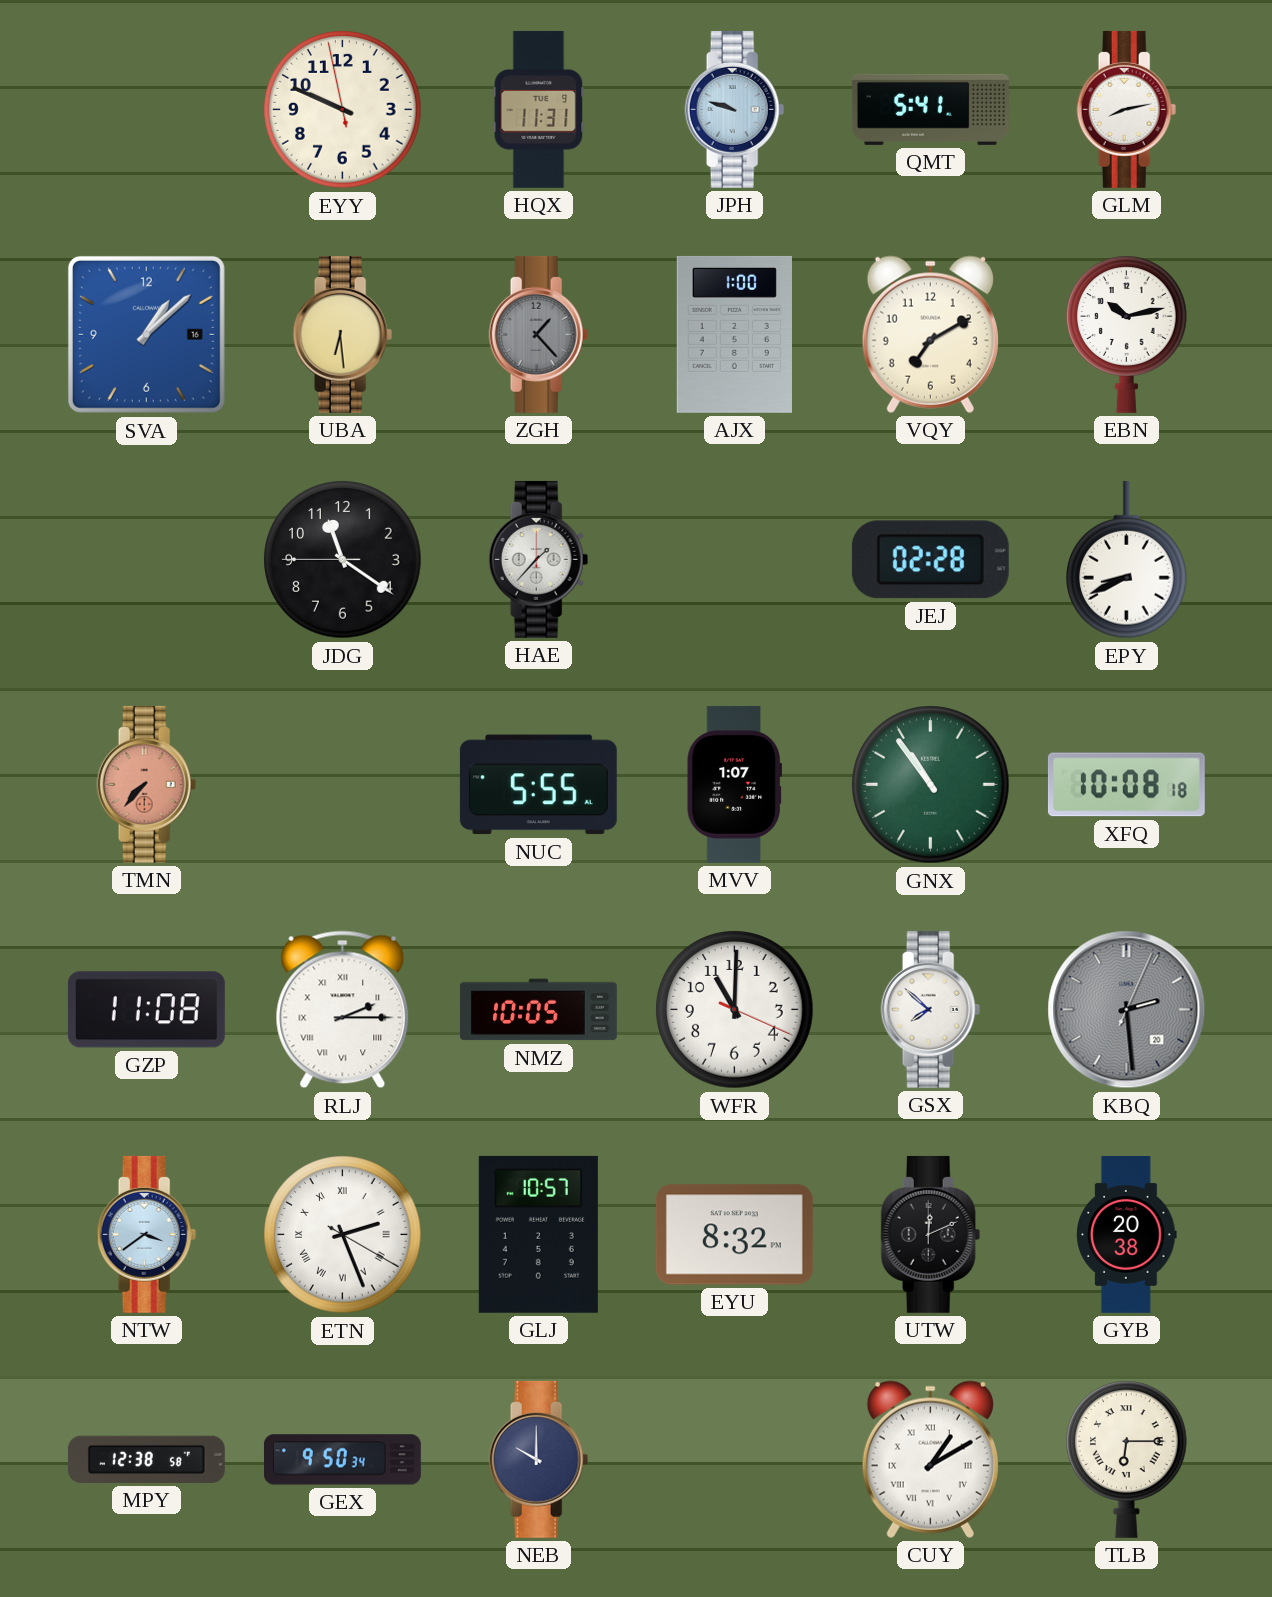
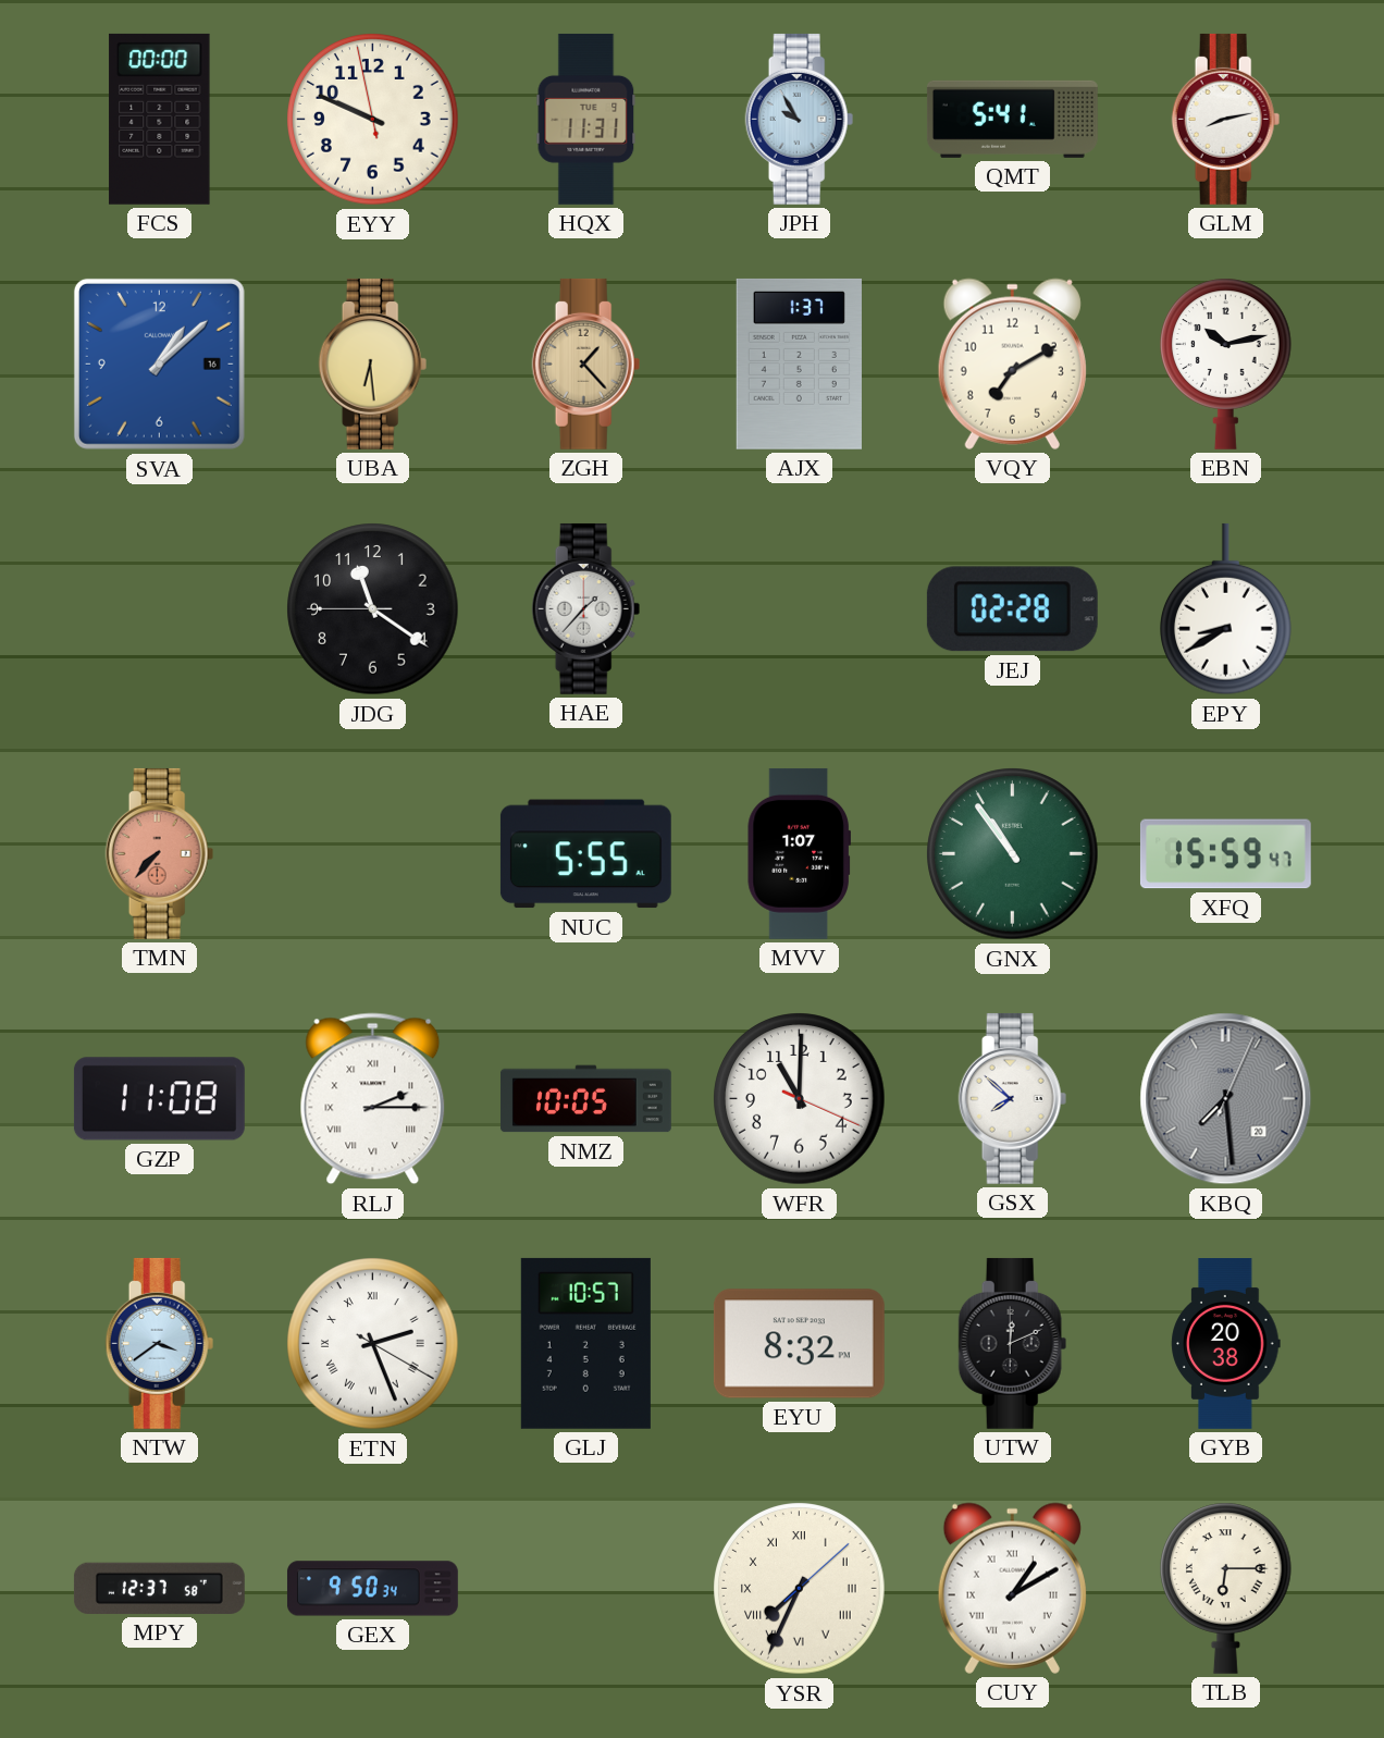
FCS: none -> 00:00 (160, 119)
JPH: 9:48 -> 9:55 (800, 119)
ZGH dial: grey -> champagne (586, 363)
AJX: 1:00 -> 1:37 (799, 363)
EPY: 8:41 -> 8:40 (1226, 609)
XFQ: 10:08 -> 15:59 (1225, 854)
KBQ: 2:29 -> 7:29 (1226, 1099)
MPY: 12:38 -> 12:37 (159, 1588)
NEB: 10:00 -> none (539, 1459)
YSR: none -> 7:34 (800, 1589)
